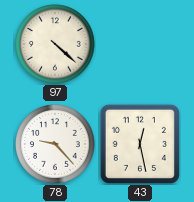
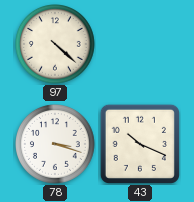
78: 9:23 -> 3:18 (56, 145)
43: 12:28 -> 10:19 (140, 144)
